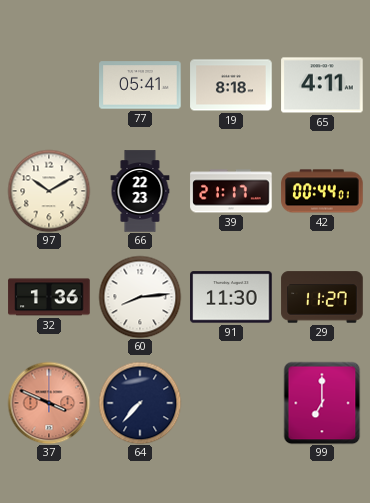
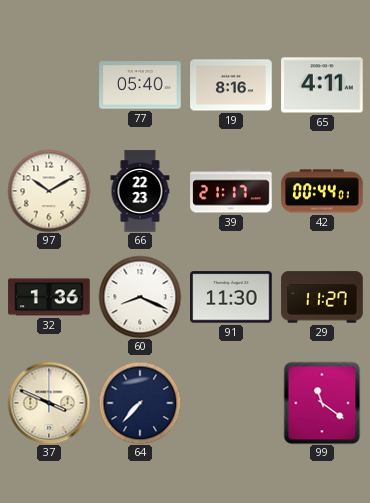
77: 05:41 -> 05:40 (140, 85)
19: 8:18 -> 8:16 (231, 85)
60: 8:14 -> 8:19 (140, 297)
37 dial: salmon -> cream (49, 403)
99: 7:00 -> 11:21 (322, 403)
